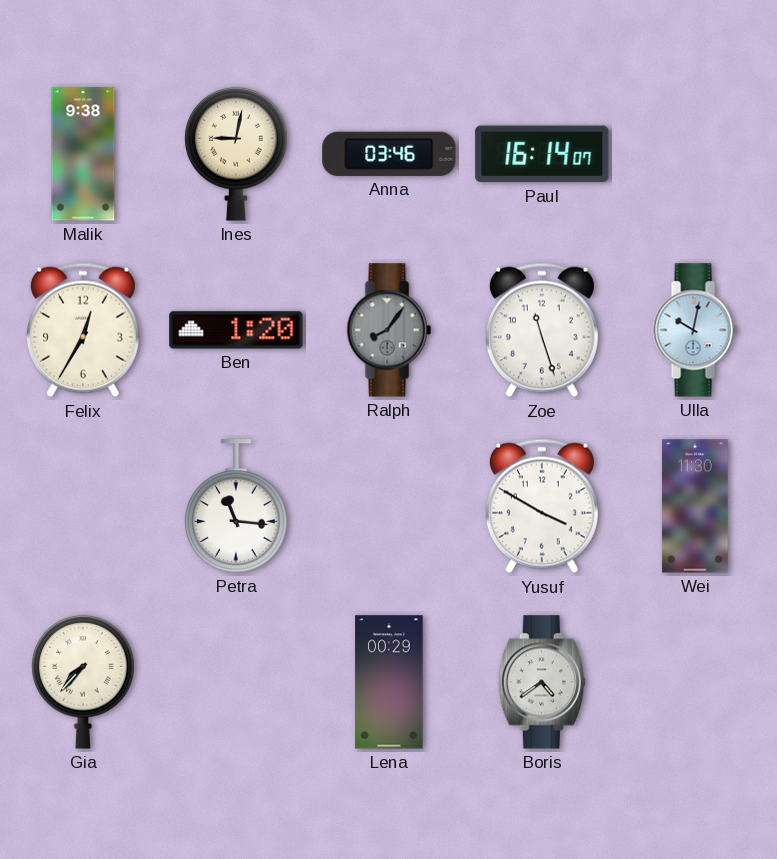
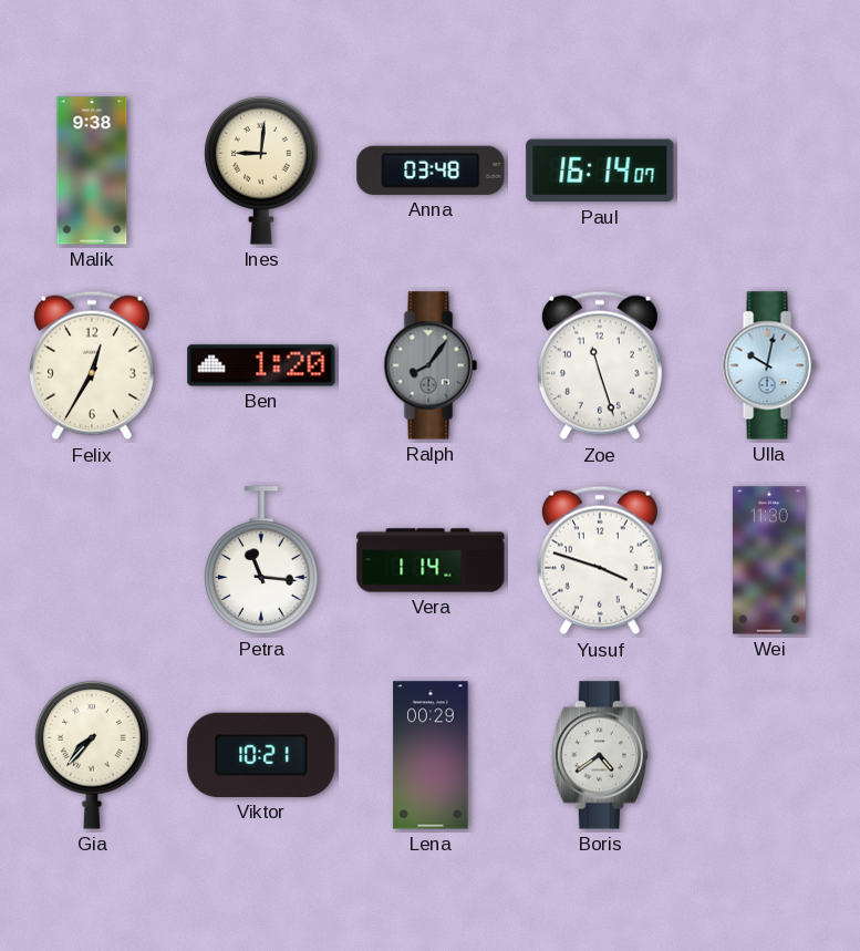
Ines: 9:02 -> 9:01 (262, 170)
Anna: 03:46 -> 03:48 (431, 170)
Vera: none -> 1:14 (431, 560)
Yusuf: 3:50 -> 3:48 (600, 560)
Viktor: none -> 10:21 (261, 755)
